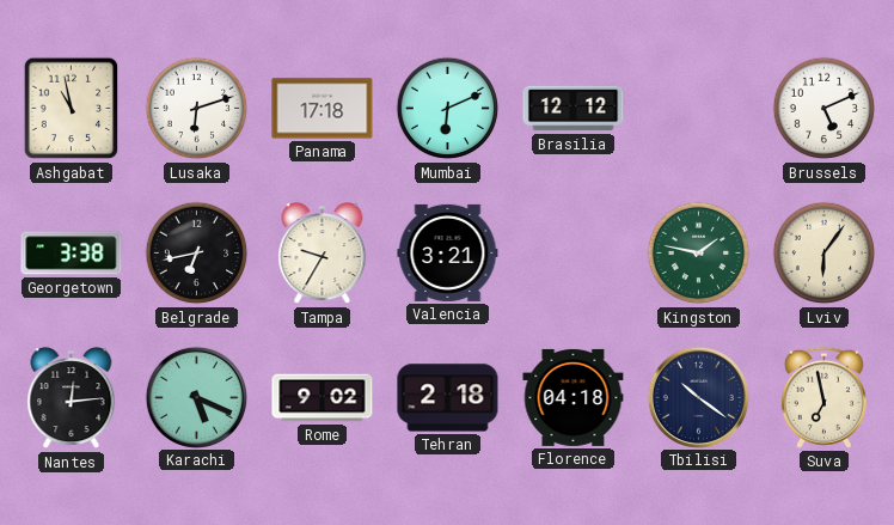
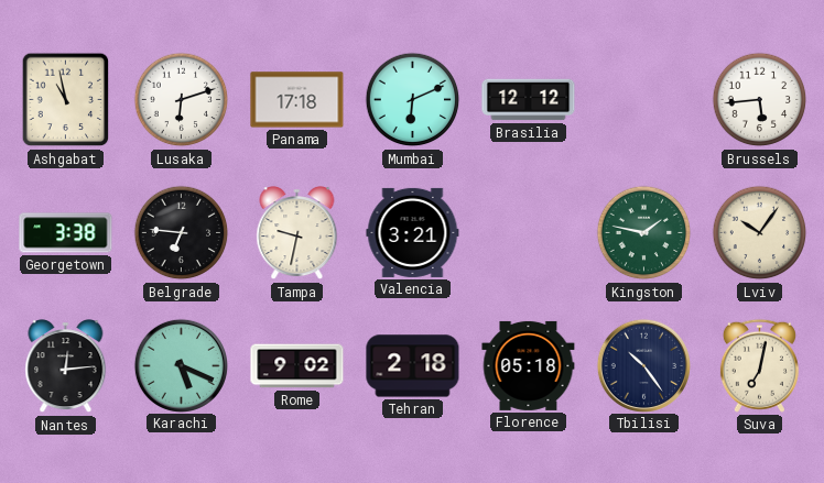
Brussels: 5:11 -> 5:44 (760, 100)
Belgrade: 6:43 -> 6:46 (182, 233)
Tampa: 9:35 -> 9:32 (297, 233)
Lviv: 6:06 -> 10:06 (760, 233)
Florence: 04:18 -> 05:18 (529, 365)
Tbilisi: 10:21 -> 10:24 (643, 365)
Suva: 6:58 -> 7:02 (759, 365)
